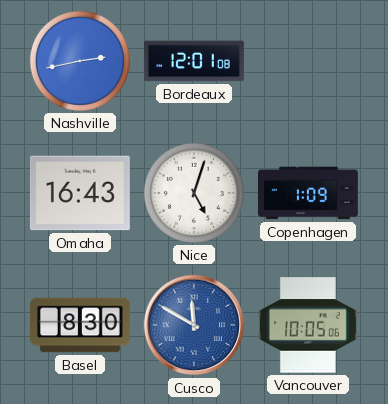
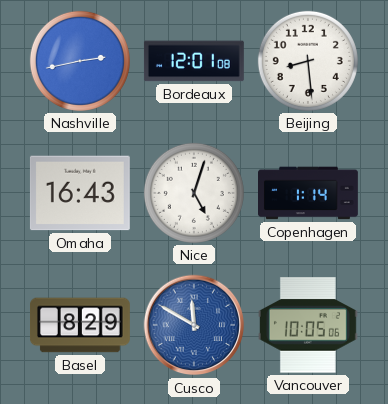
Beijing: none -> 8:29 (308, 61)
Copenhagen: 1:09 -> 1:14 (309, 193)
Basel: 8:30 -> 8:29 (81, 325)
